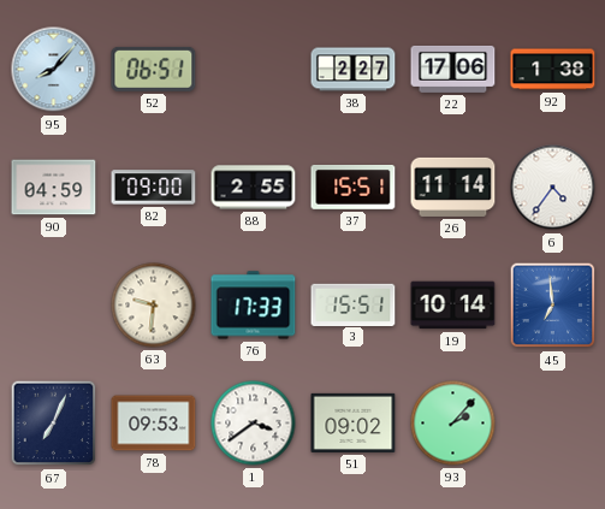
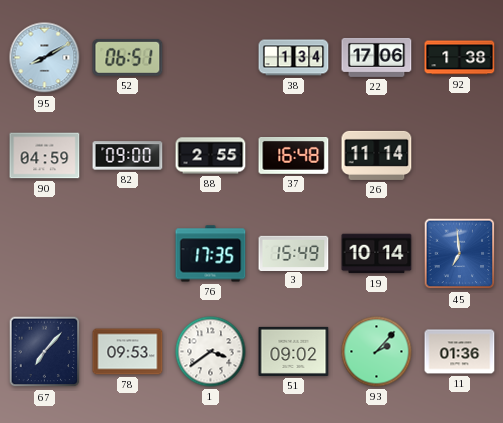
95: 8:07 -> 8:10 (45, 58)
38: 2:27 -> 1:34 (294, 58)
37: 15:51 -> 16:48 (294, 156)
6: 4:36 -> none (553, 188)
63: 9:31 -> none (154, 306)
76: 17:33 -> 17:35 (211, 254)
3: 15:51 -> 15:49 (294, 253)
67: 7:04 -> 7:07 (45, 352)
11: none -> 01:36 (460, 352)
